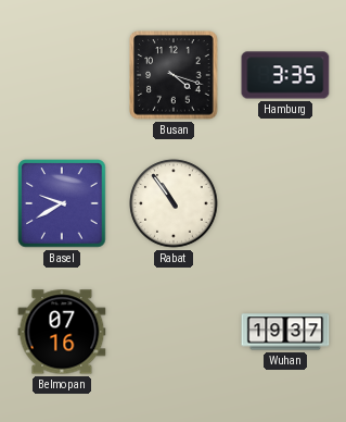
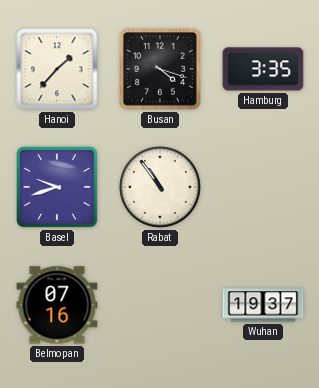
Hanoi: none -> 1:37 (57, 69)
Basel: 9:40 -> 9:42 (57, 187)
